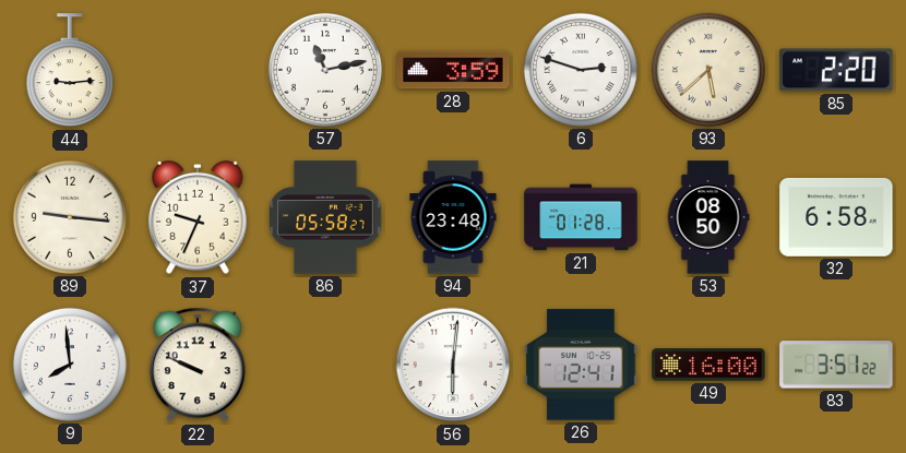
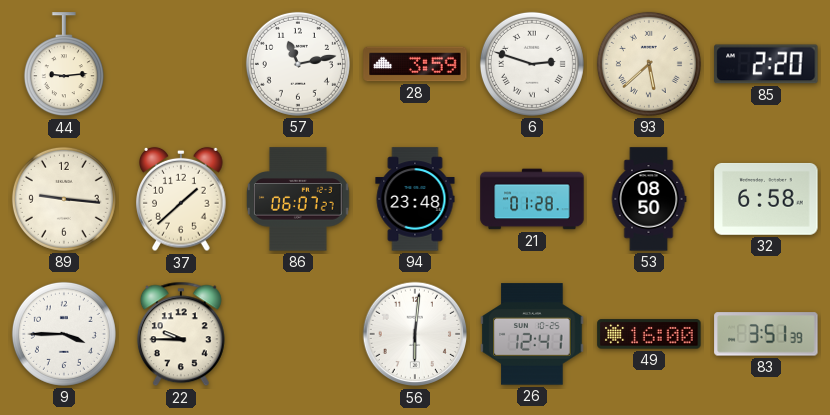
37: 9:34 -> 1:38 (181, 199)
86: 05:58 -> 06:07 (299, 199)
9: 7:59 -> 3:45 (64, 334)
22: 9:49 -> 9:45 (181, 334)
83: 3:51:22 -> 3:51:39 (766, 334)
